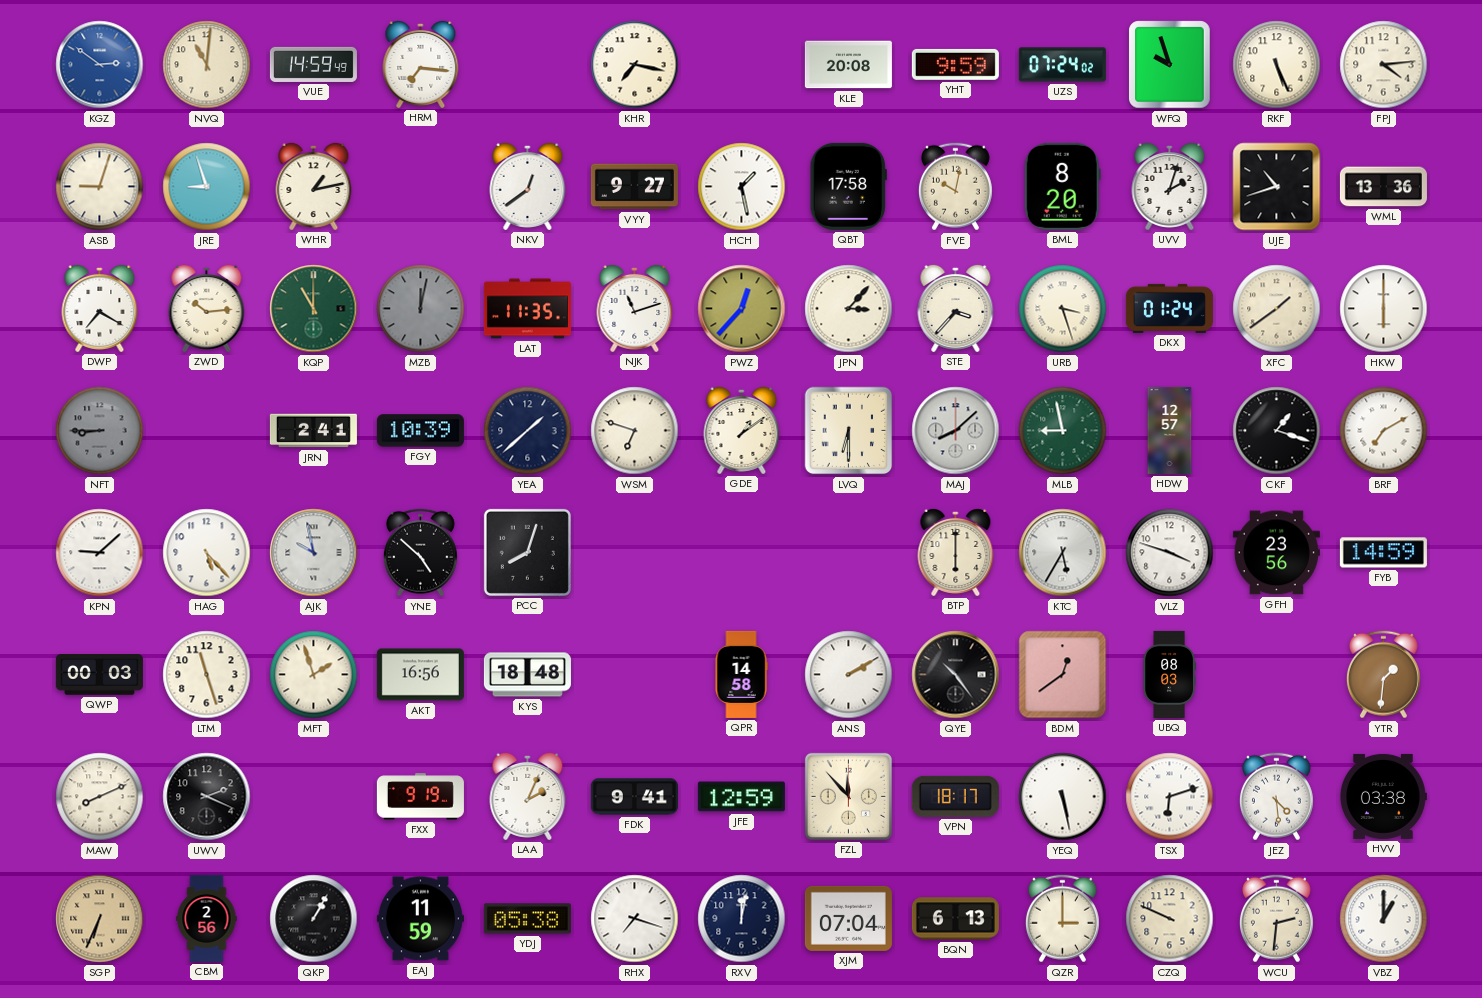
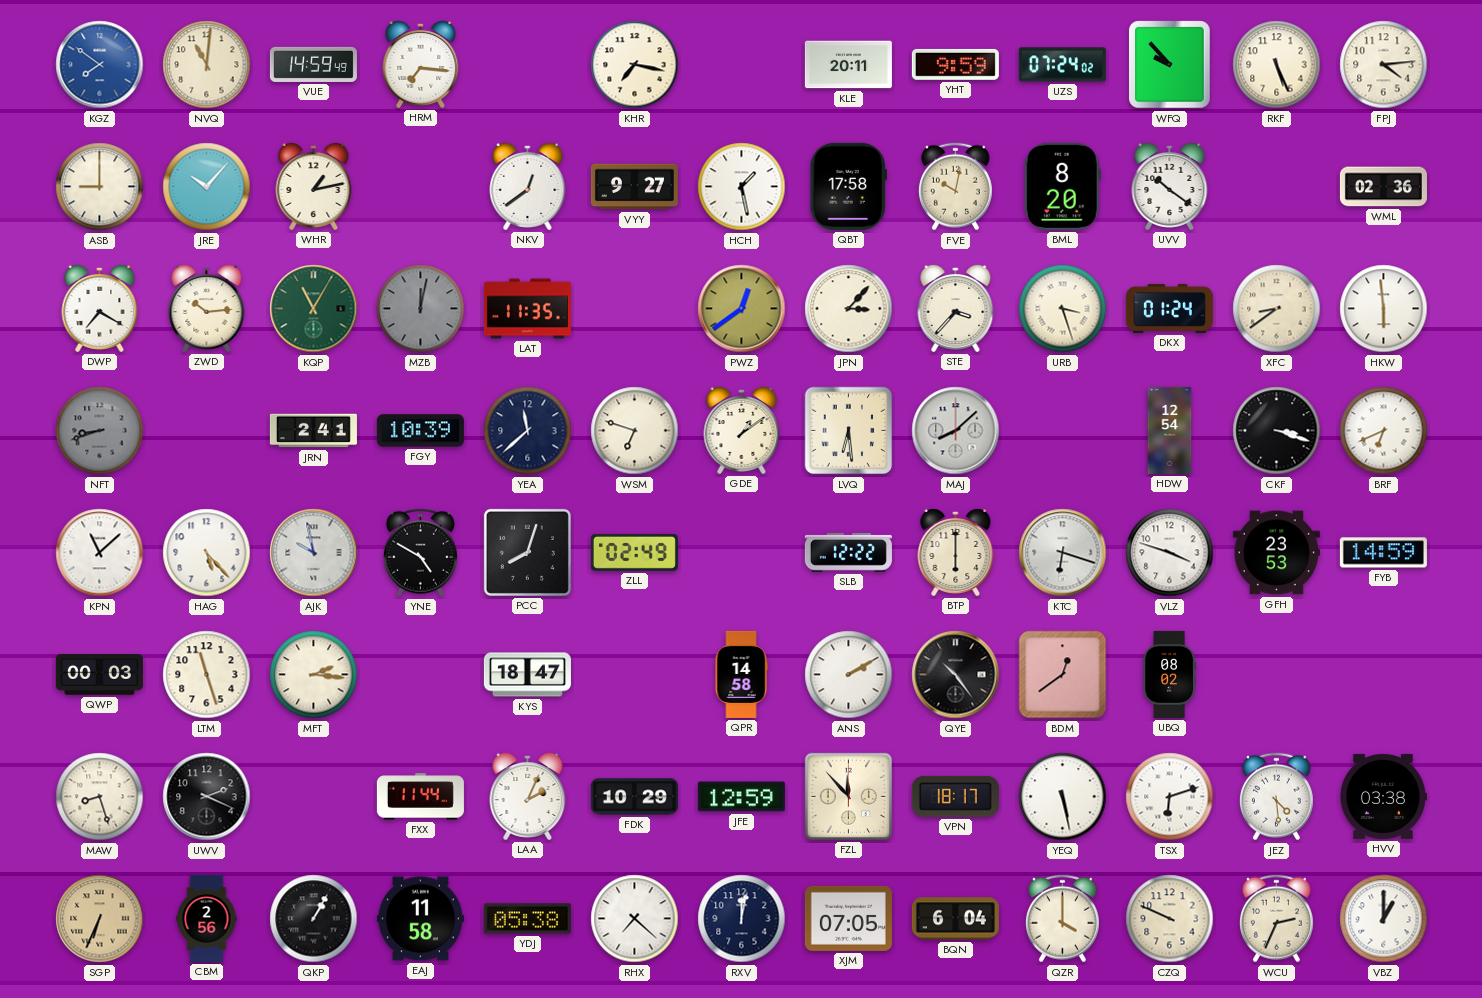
KGZ: 2:51 -> 7:51 (100, 65)
KLE: 20:08 -> 20:11 (848, 65)
WFQ: 9:57 -> 9:53 (1170, 65)
ASB: 9:03 -> 9:00 (100, 187)
JRE: 8:57 -> 10:07 (207, 187)
UVV: 2:03 -> 10:21 (1170, 186)
UJE: 10:42 -> none (1277, 187)
WML: 13:36 -> 02:36 (1383, 187)
KQP: 11:00 -> 11:05 (314, 309)
NJK: 11:12 -> none (635, 308)
PWZ: 12:37 -> 12:39 (742, 309)
XFC: 1:39 -> 8:39 (1277, 309)
HKW: 6:00 -> 5:59 (1384, 309)
NFT: 8:45 -> 8:42 (100, 431)
YEA: 1:38 -> 11:38 (528, 431)
LVQ: 6:30 -> 6:29 (849, 431)
MLB: 8:58 -> none (1063, 431)
HDW: 12:57 -> 12:54 (1170, 430)
CKF: 1:18 -> 3:18 (1277, 431)
BRF: 7:10 -> 6:41 (1384, 431)
KPN: 9:08 -> 11:08 (100, 553)
YNE: 4:52 -> 4:50 (420, 553)
ZLL: none -> 02:49 (634, 552)
SLB: none -> 12:22 (848, 552)
KTC: 5:35 -> 6:18 (1063, 553)
GFH: 23:56 -> 23:53 (1276, 553)
MFT: 1:57 -> 2:16 (314, 675)
AKT: 16:56 -> none (420, 675)
KYS: 18:48 -> 18:47 (527, 675)
UBQ: 08:03 -> 08:02 (1169, 674)
YTR: 1:31 -> none (1383, 675)
MAW: 8:11 -> 8:27 (100, 797)
FXX: 9:19 -> 11:44 (420, 797)
FDK: 9:41 -> 10:29 (634, 797)
EAJ: 11:59 -> 11:58 (420, 919)
RHX: 7:18 -> 7:22 (635, 919)
XJM: 07:04 -> 07:05 (848, 918)
BQN: 6:13 -> 6:04 (955, 919)
QZR: 3:00 -> 4:00 (1062, 919)
WCU: 2:31 -> 2:34 (1276, 919)
